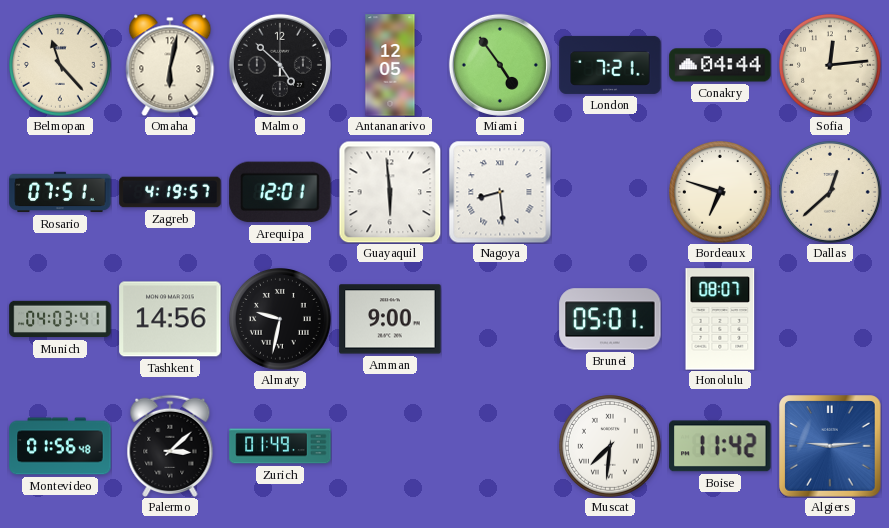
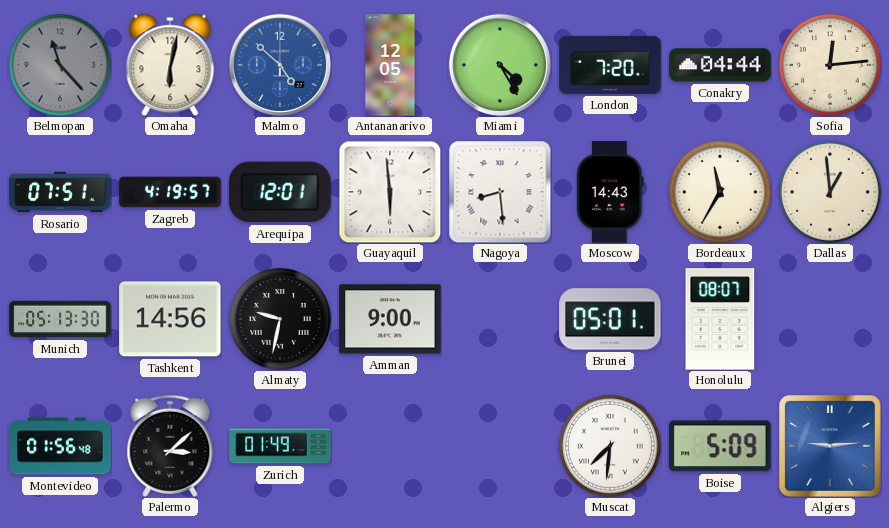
Belmopan dial: cream -> grey (60, 65)
Malmo dial: black -> blue (280, 65)
Miami: 4:54 -> 4:25 (500, 65)
London: 7:21 -> 7:20 (610, 65)
Moscow: none -> 14:43 (610, 192)
Bordeaux: 6:48 -> 11:35 (720, 192)
Dallas: 12:38 -> 12:59 (830, 192)
Munich: 04:03 -> 05:13 (60, 319)
Boise: 11:42 -> 5:09 (720, 446)
